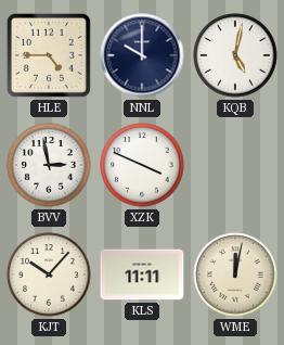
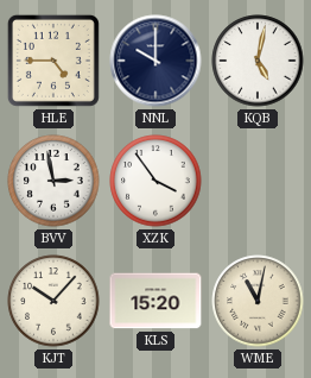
XZK: 3:49 -> 3:54 (155, 181)
KLS: 11:11 -> 15:20 (155, 301)
WME: 12:02 -> 11:02 (258, 301)
